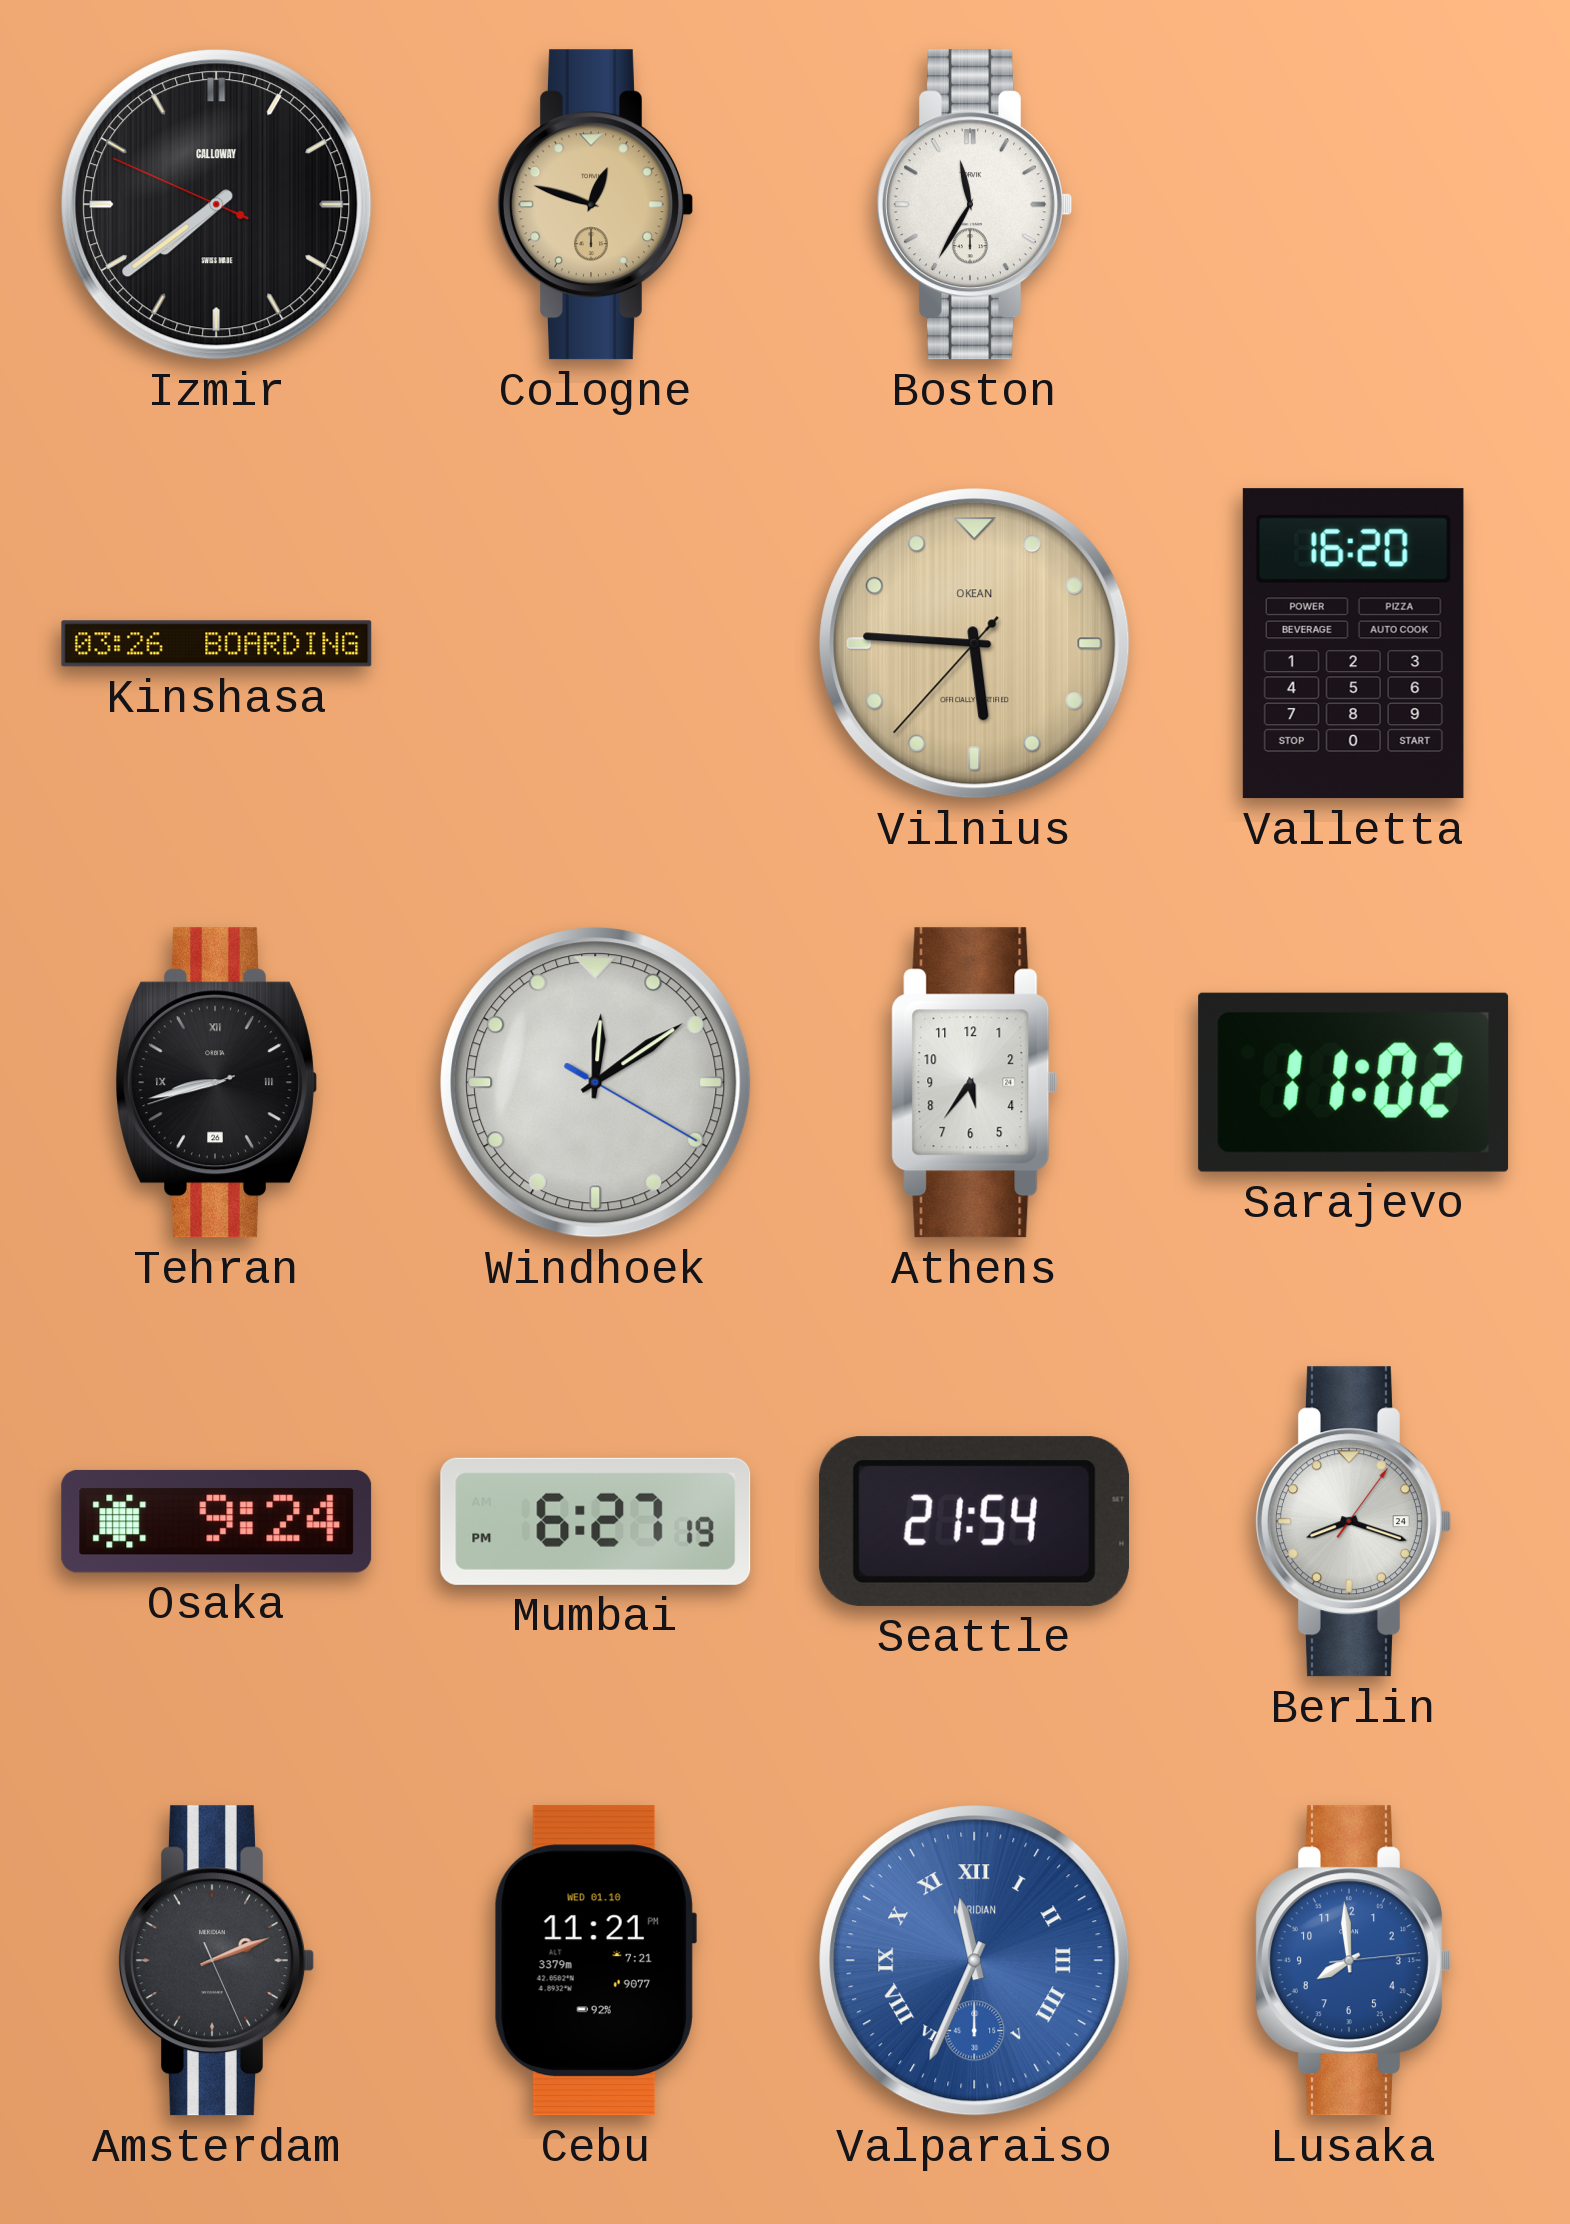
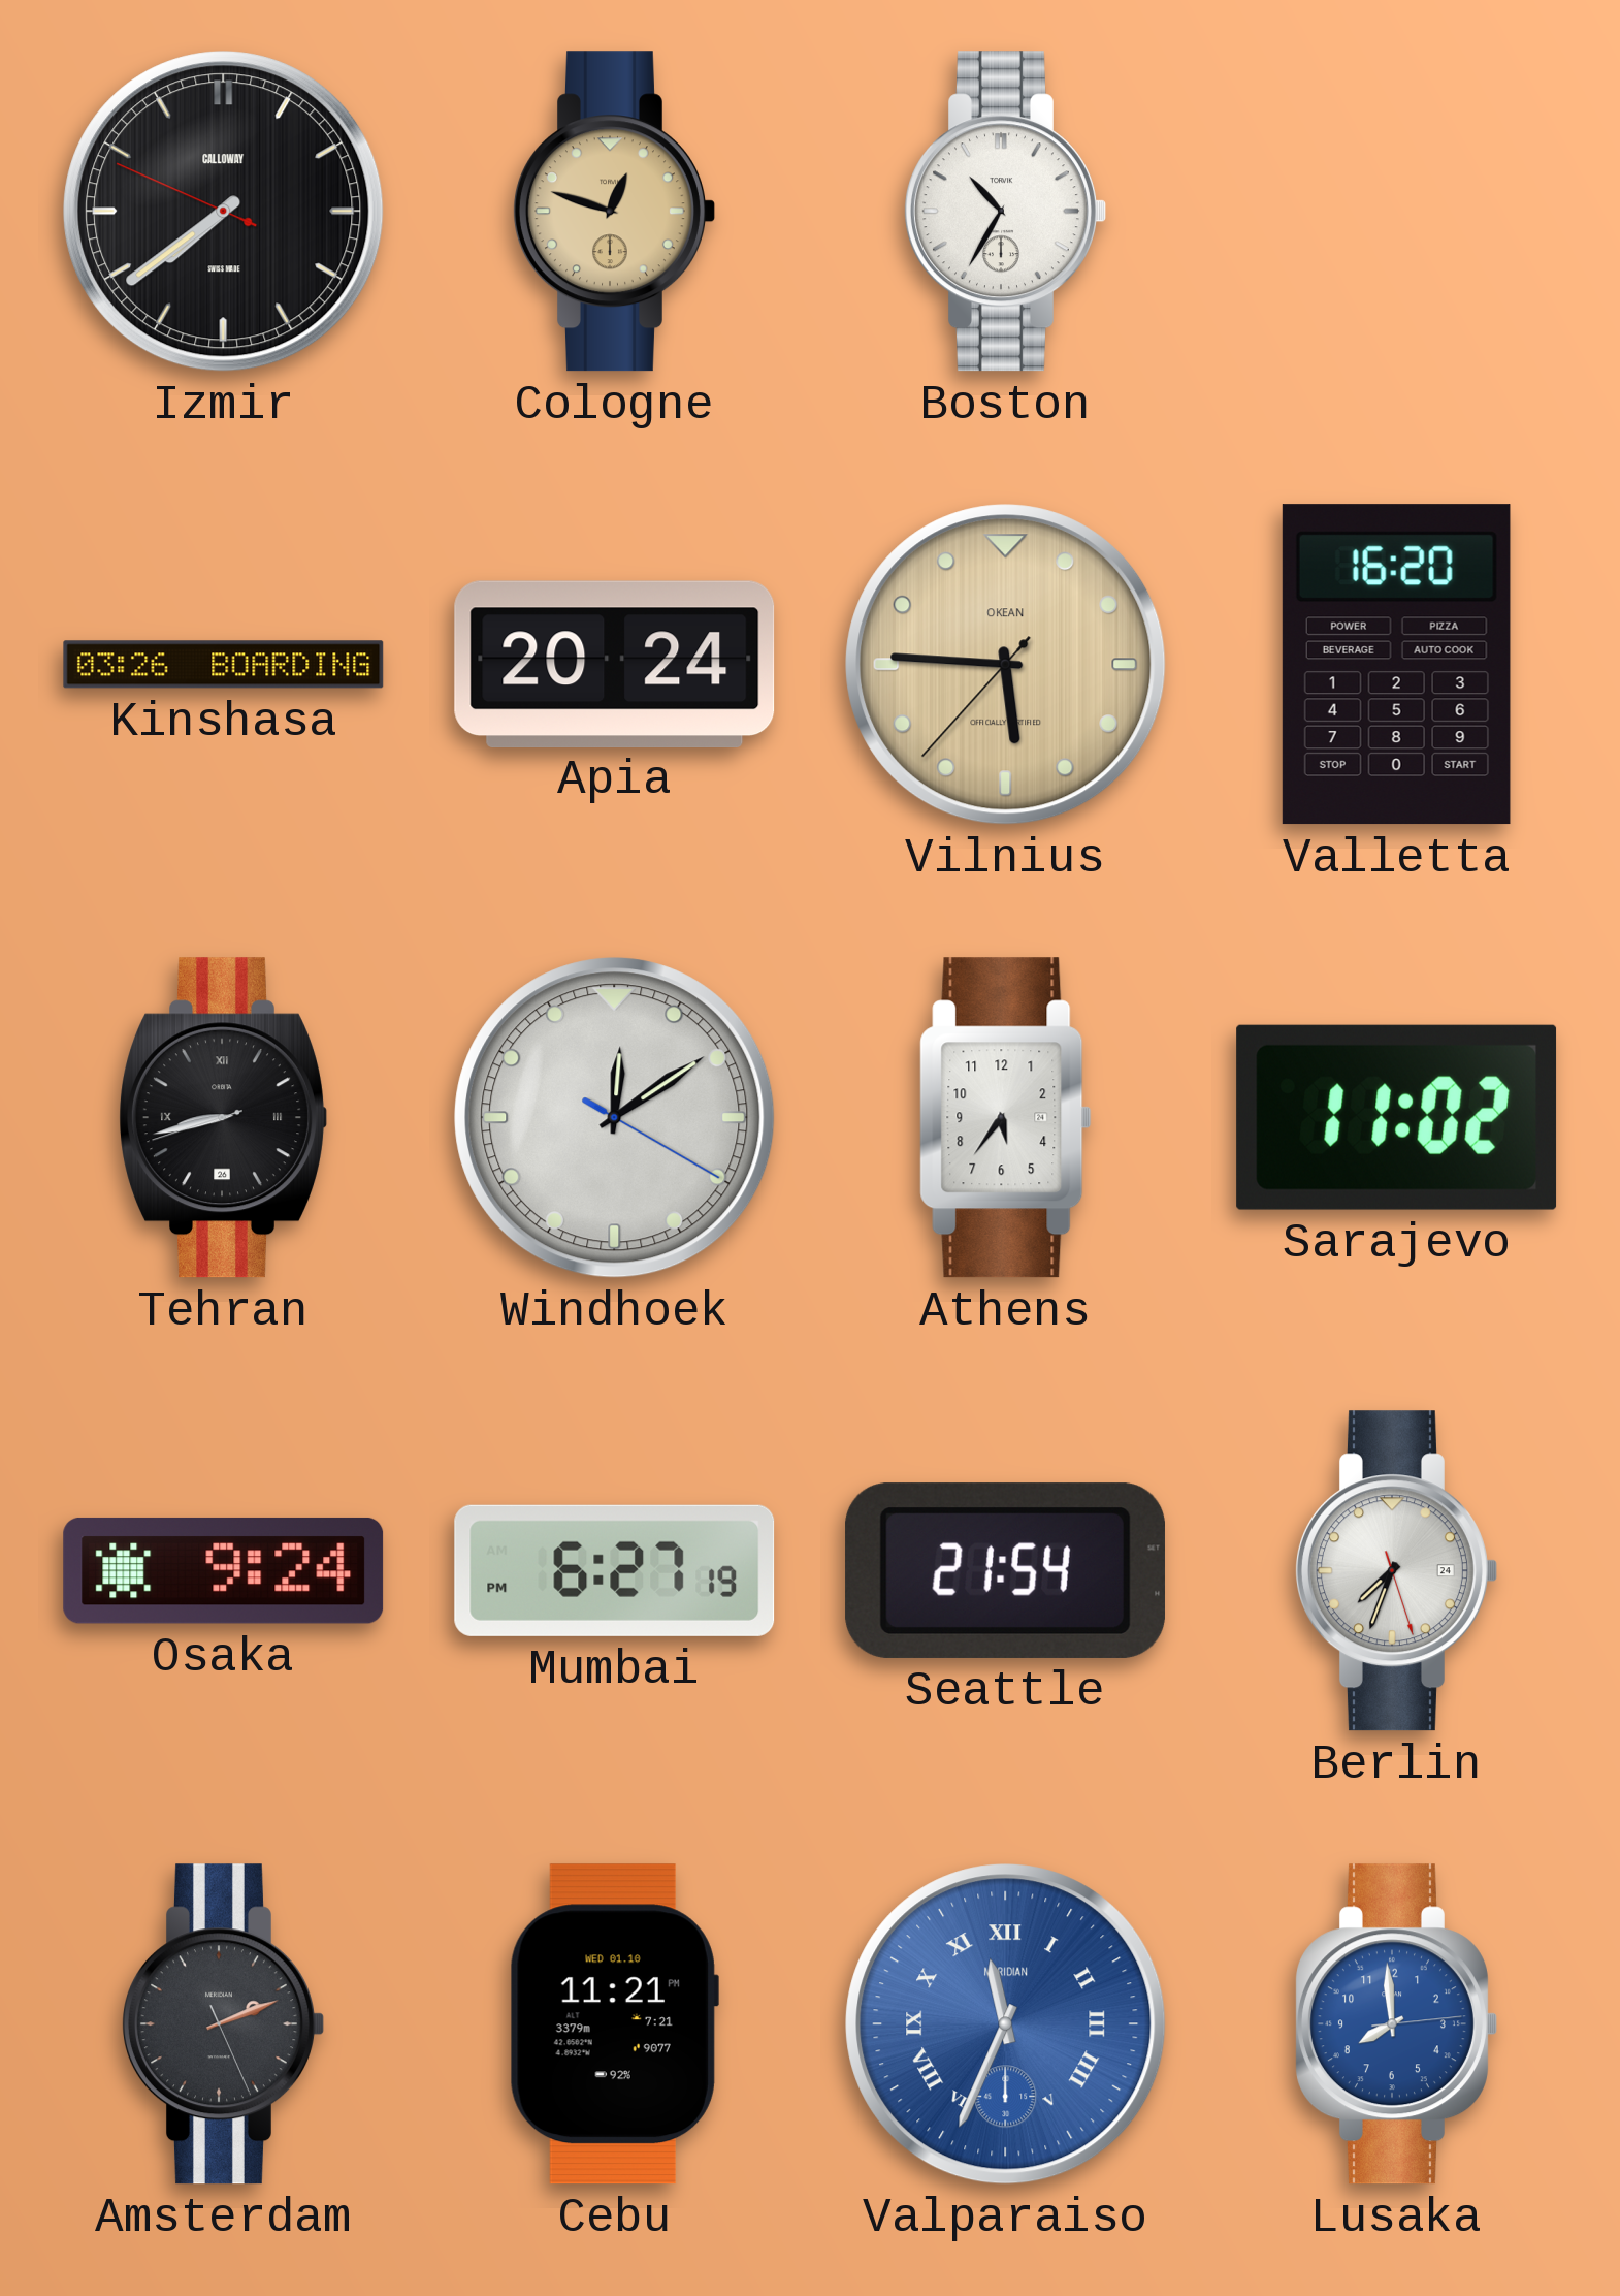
Boston: 11:35 -> 10:35 (1006, 212)
Apia: none -> 20:24 (615, 664)
Berlin: 8:18 -> 7:33 (1397, 1571)
